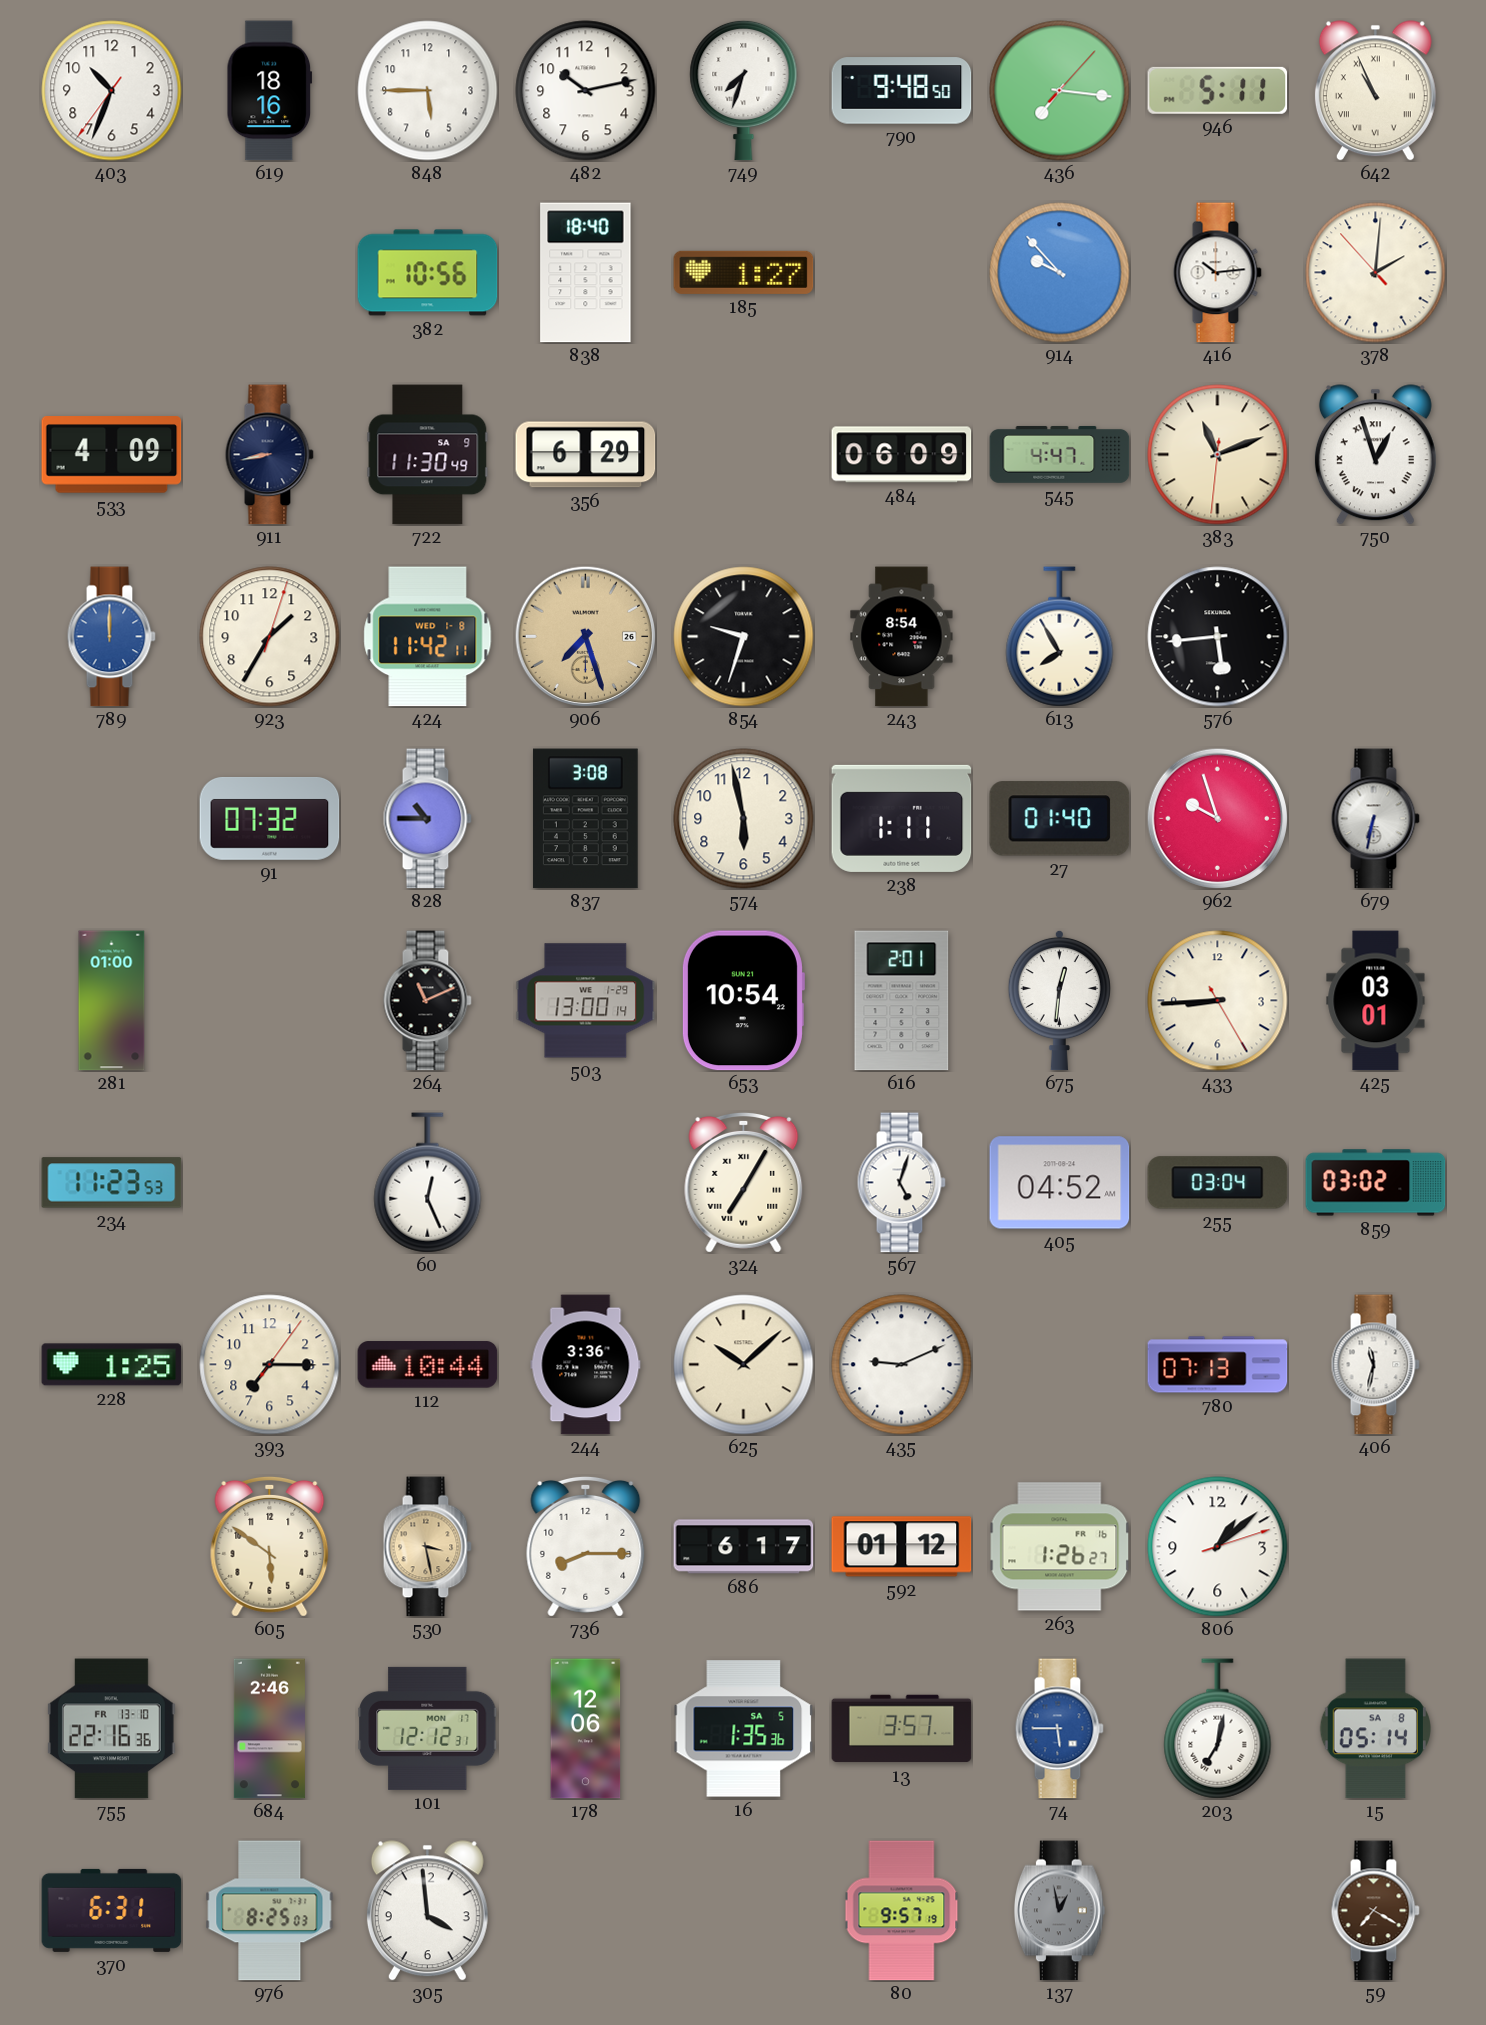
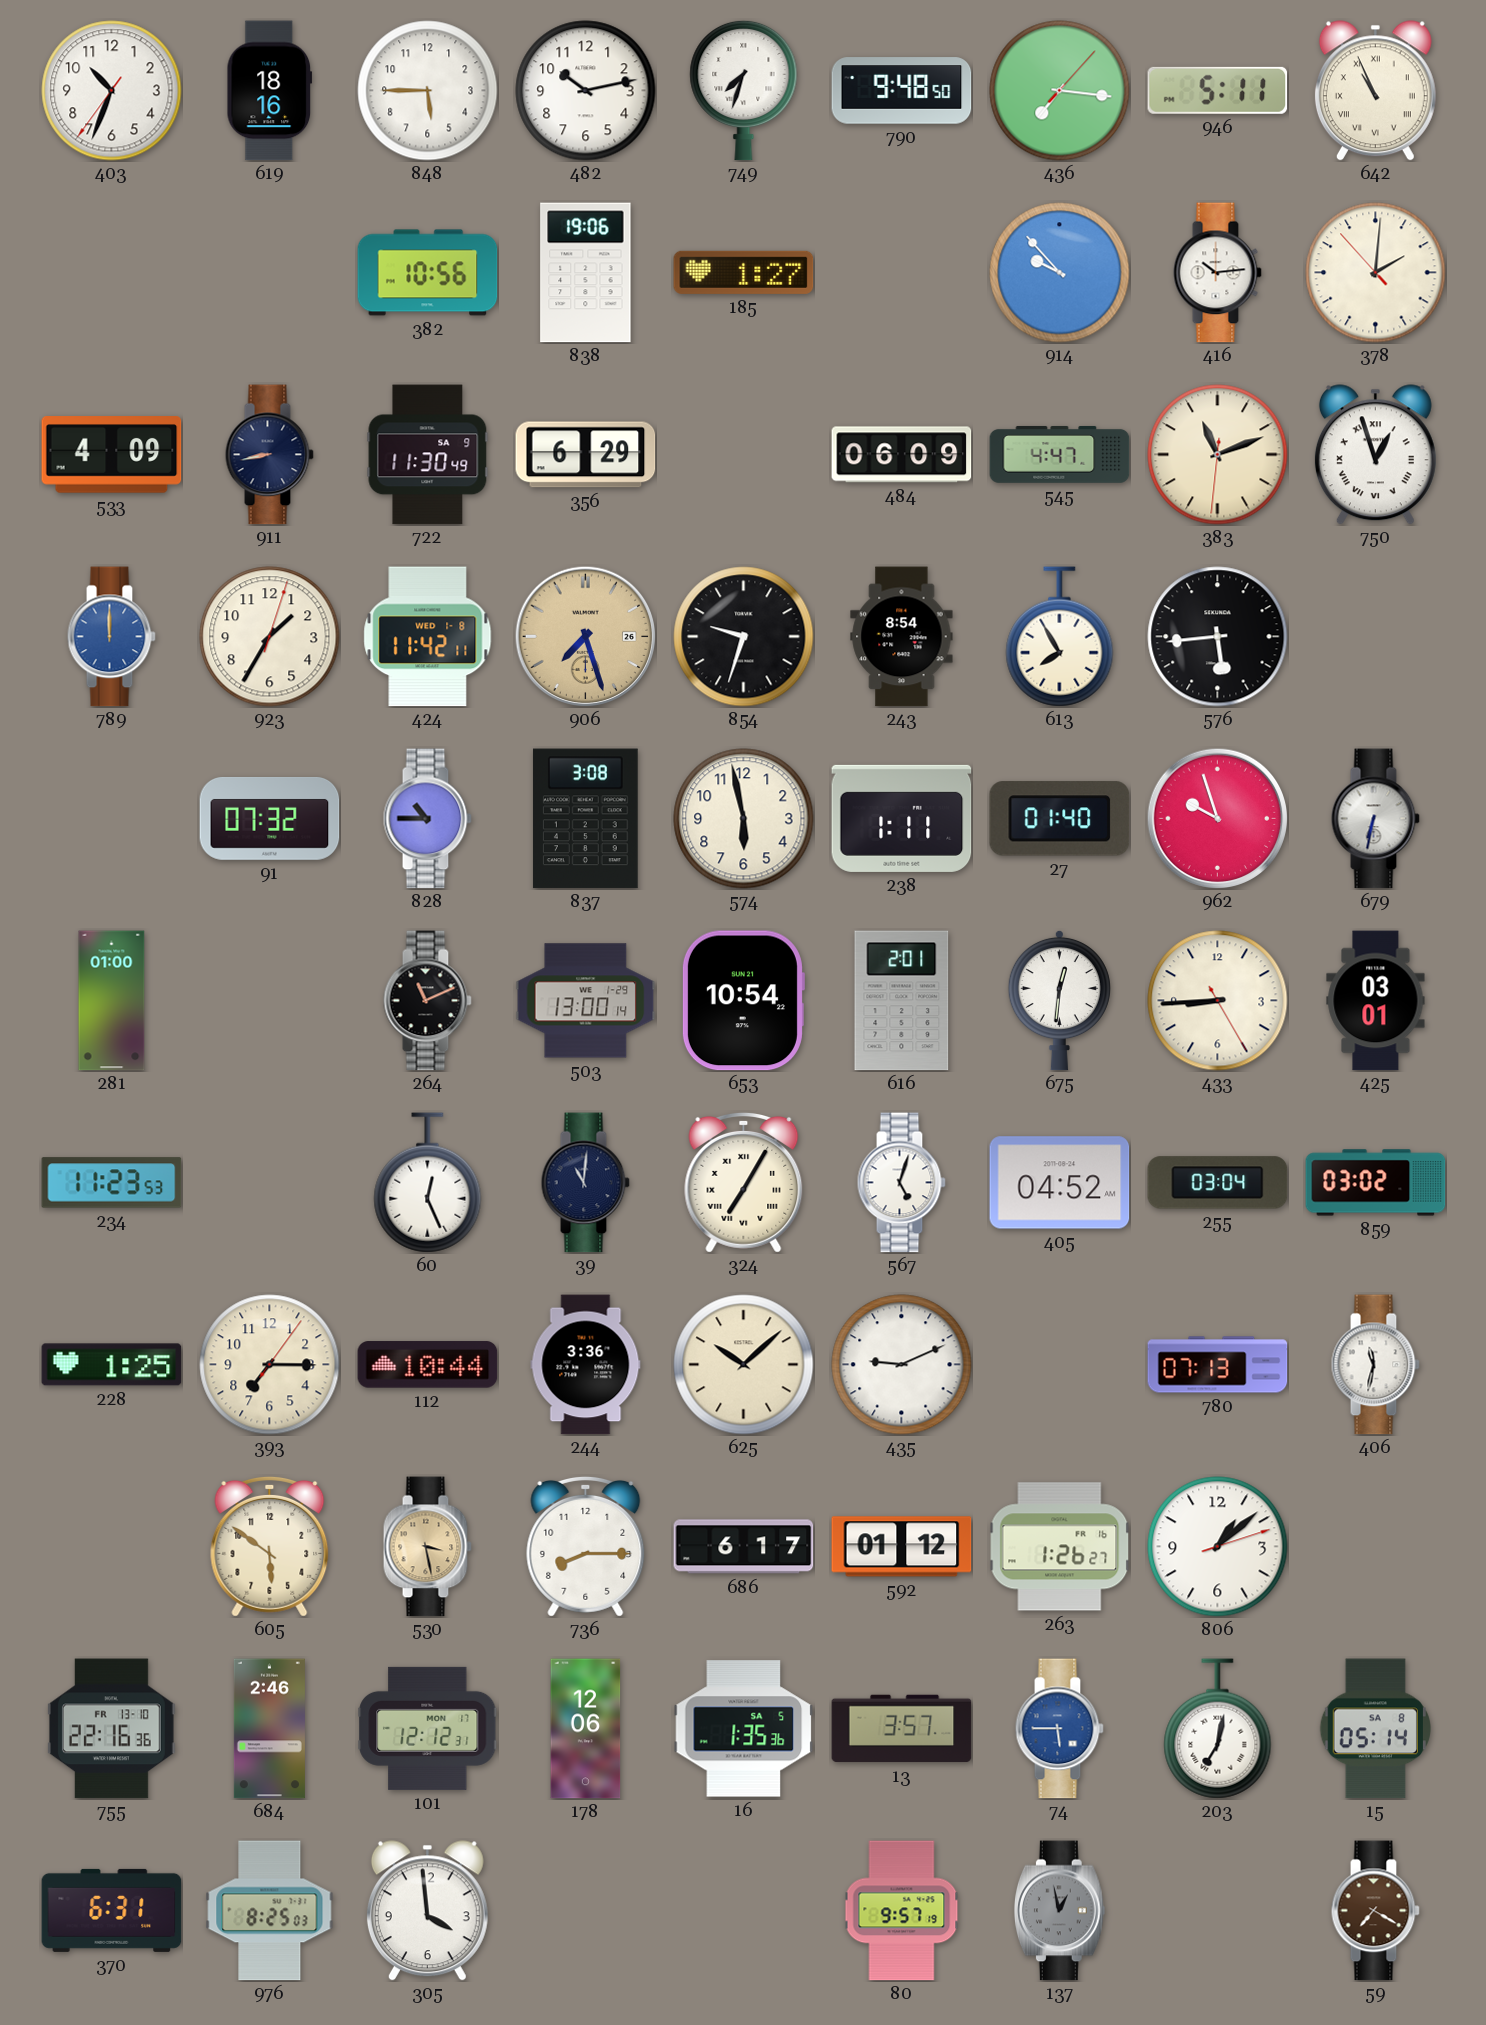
838: 18:40 -> 19:06 (586, 273)
39: none -> 11:01 (585, 1183)
